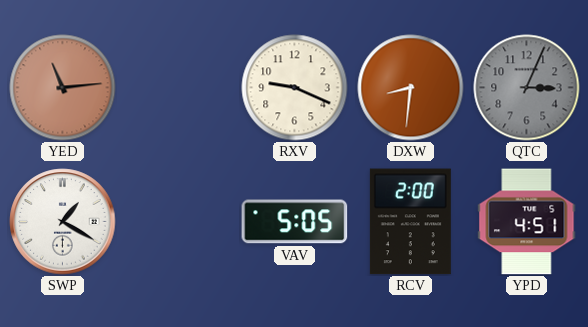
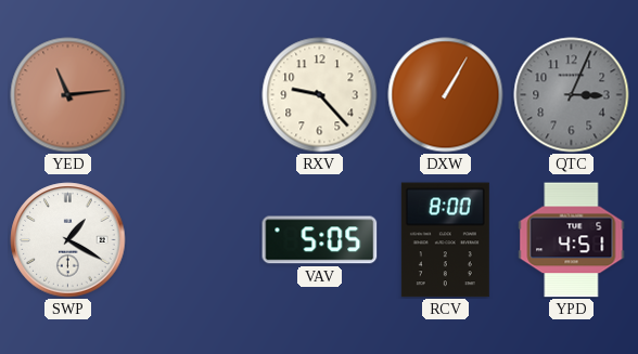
RXV: 9:19 -> 9:23 (320, 95)
DXW: 8:31 -> 1:05 (446, 95)
RCV: 2:00 -> 8:00 (445, 240)
